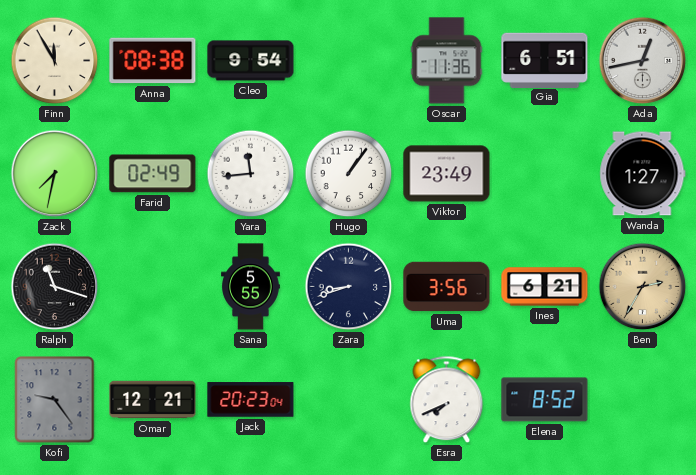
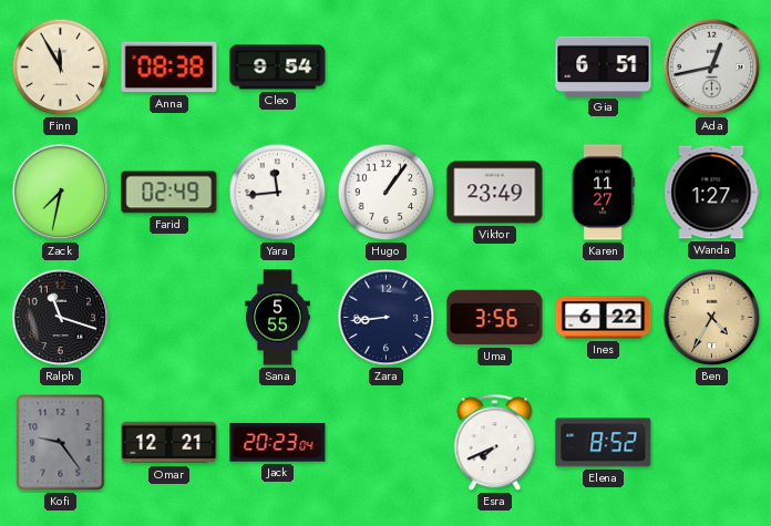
Oscar: 11:36 -> none (447, 61)
Karen: none -> 11:27 (603, 193)
Zara: 8:42 -> 8:44 (387, 318)
Ines: 6:21 -> 6:22 (604, 318)
Ben: 2:35 -> 4:35 (712, 318)
